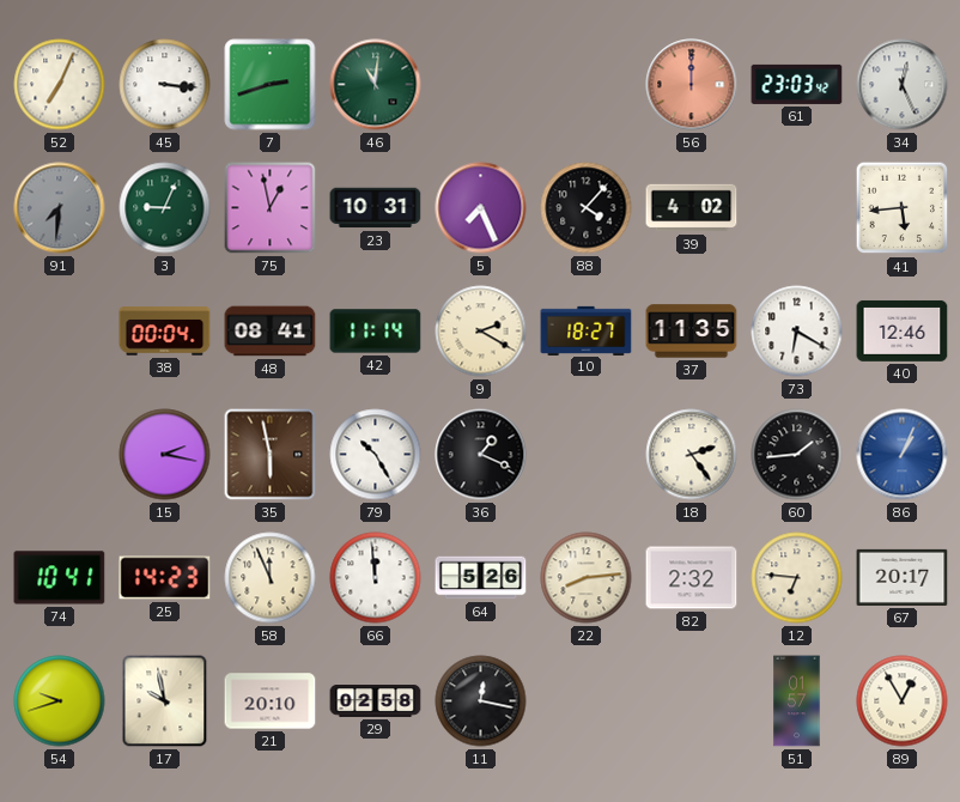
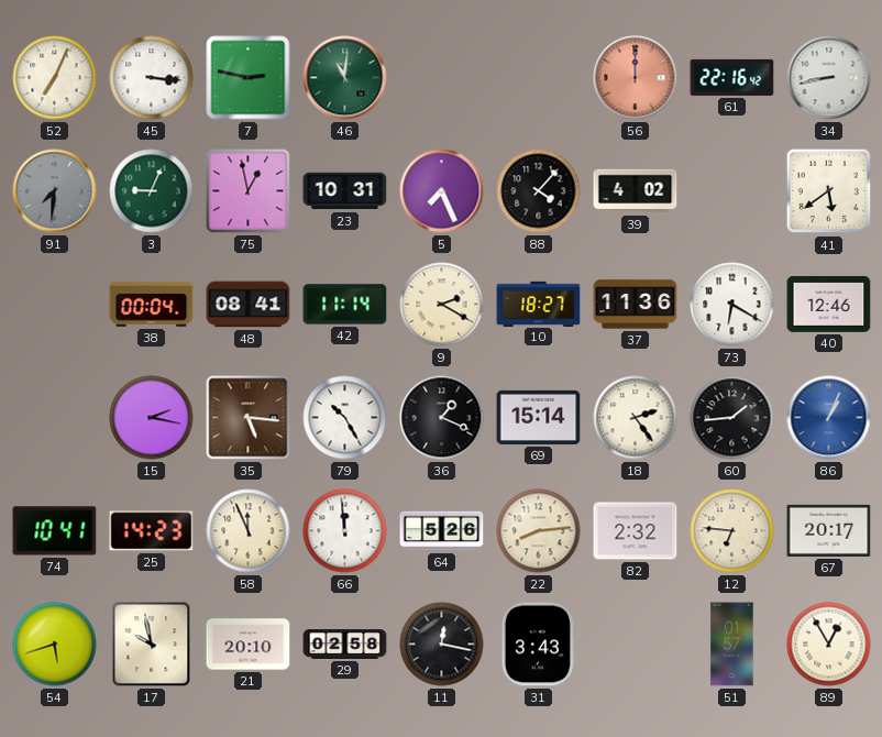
7: 2:42 -> 2:47 (249, 78)
61: 23:03 -> 22:16 (732, 77)
34: 12:26 -> 8:43 (829, 78)
41: 5:44 -> 5:39 (829, 191)
37: 11:35 -> 11:36 (636, 305)
35: 5:58 -> 5:16 (249, 418)
69: none -> 15:14 (539, 417)
54: 9:42 -> 5:42 (55, 645)
31: none -> 3:43 (538, 645)
